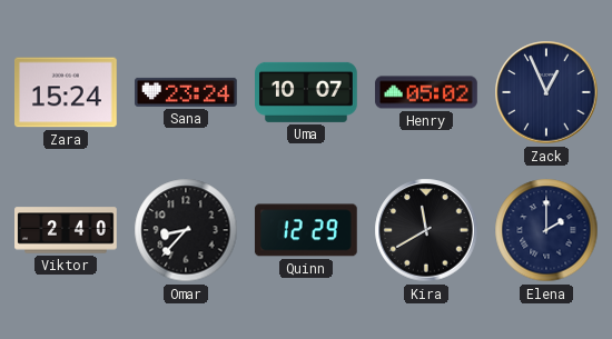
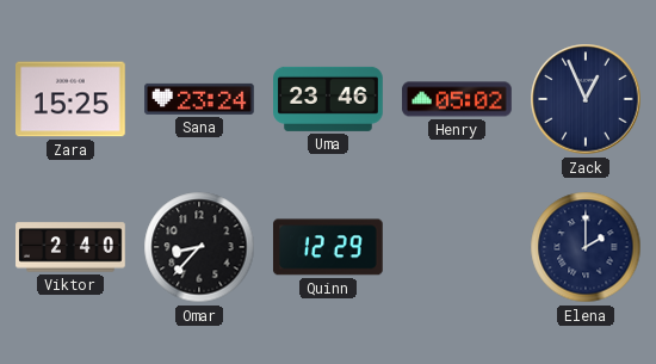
Zara: 15:24 -> 15:25 (72, 99)
Uma: 10:07 -> 23:46 (329, 99)
Kira: 11:40 -> none (426, 230)
